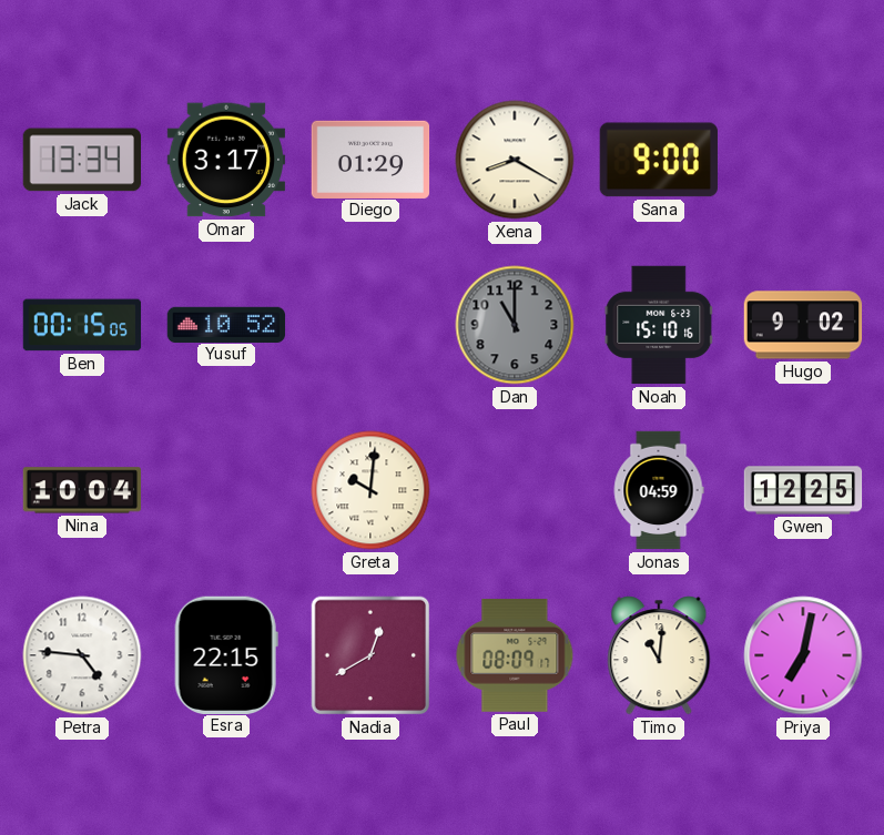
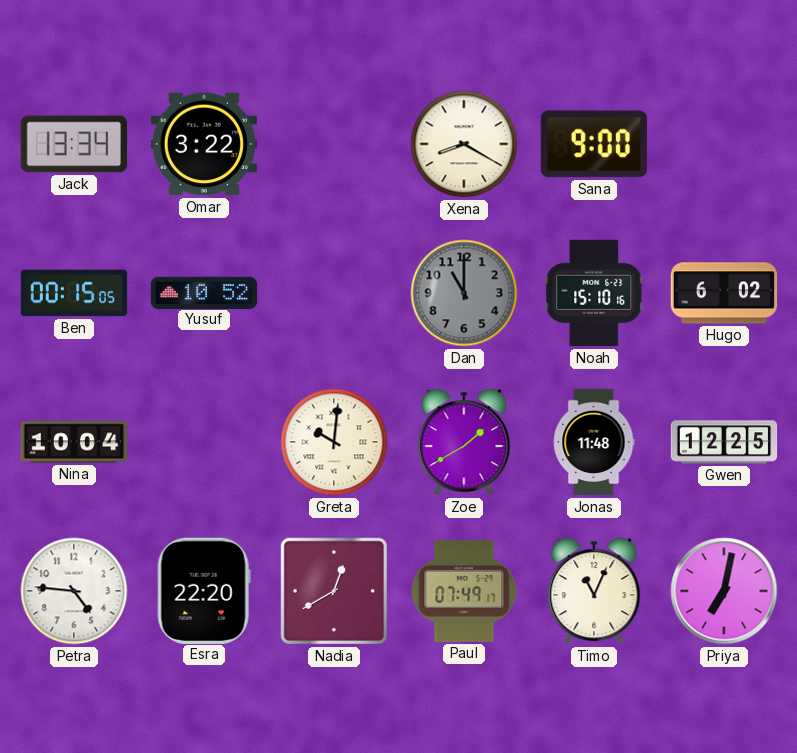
Omar: 3:17 -> 3:22 (204, 144)
Diego: 01:29 -> none (370, 159)
Hugo: 9:02 -> 6:02 (724, 293)
Zoe: none -> 1:40 (464, 442)
Jonas: 04:59 -> 11:48 (594, 442)
Esra: 22:15 -> 22:20 (204, 590)
Paul: 08:09 -> 07:49 (464, 592)
Timo: 11:01 -> 11:04 (594, 591)
